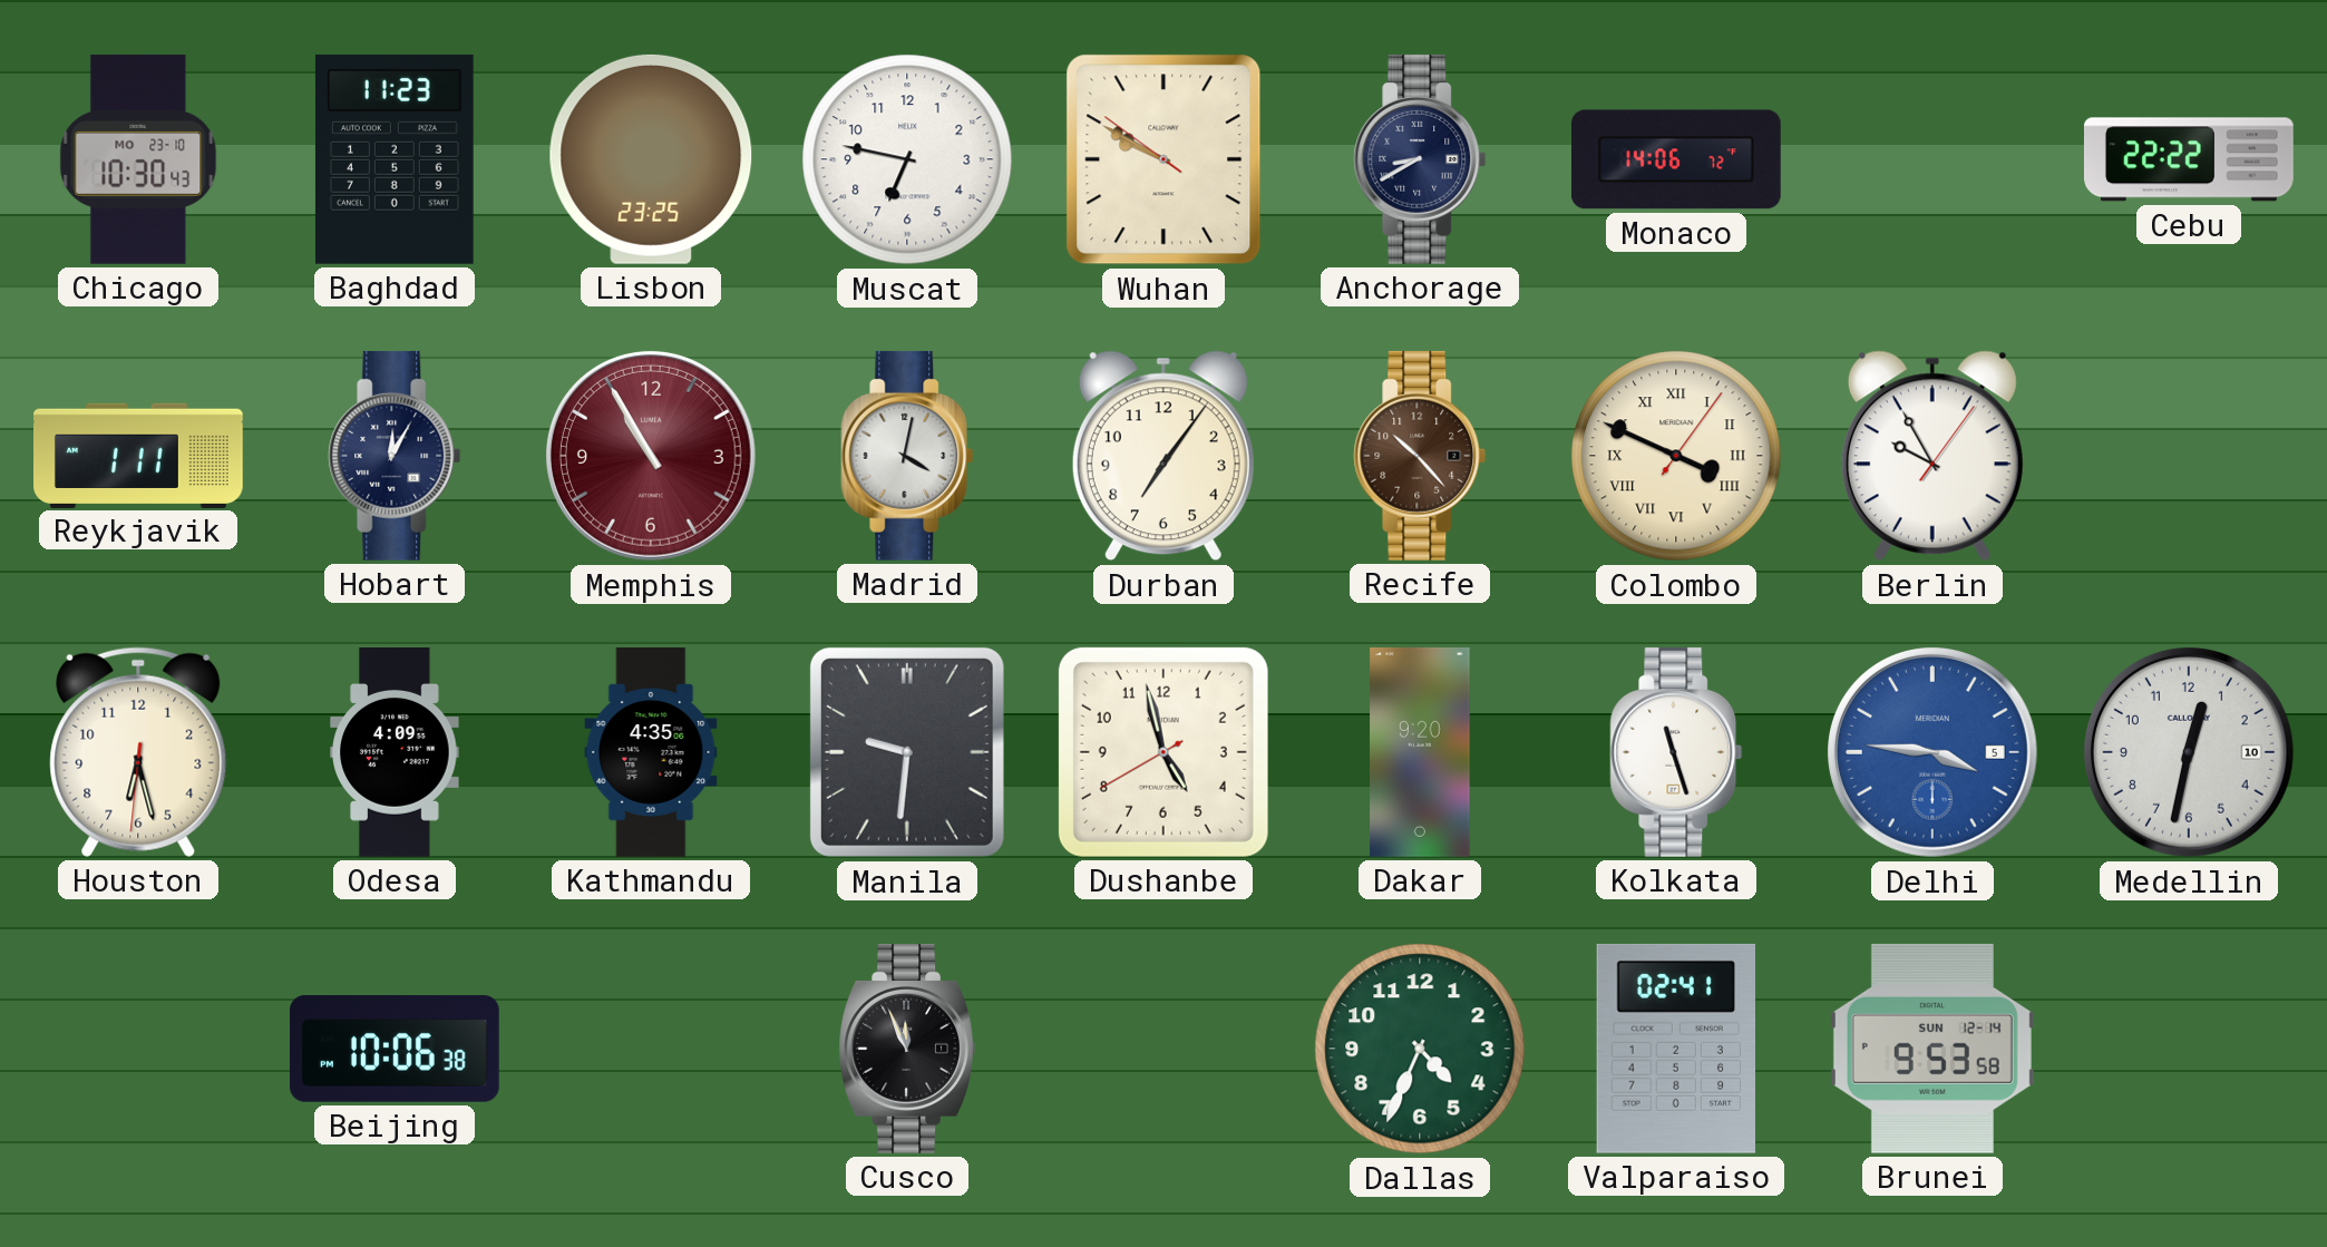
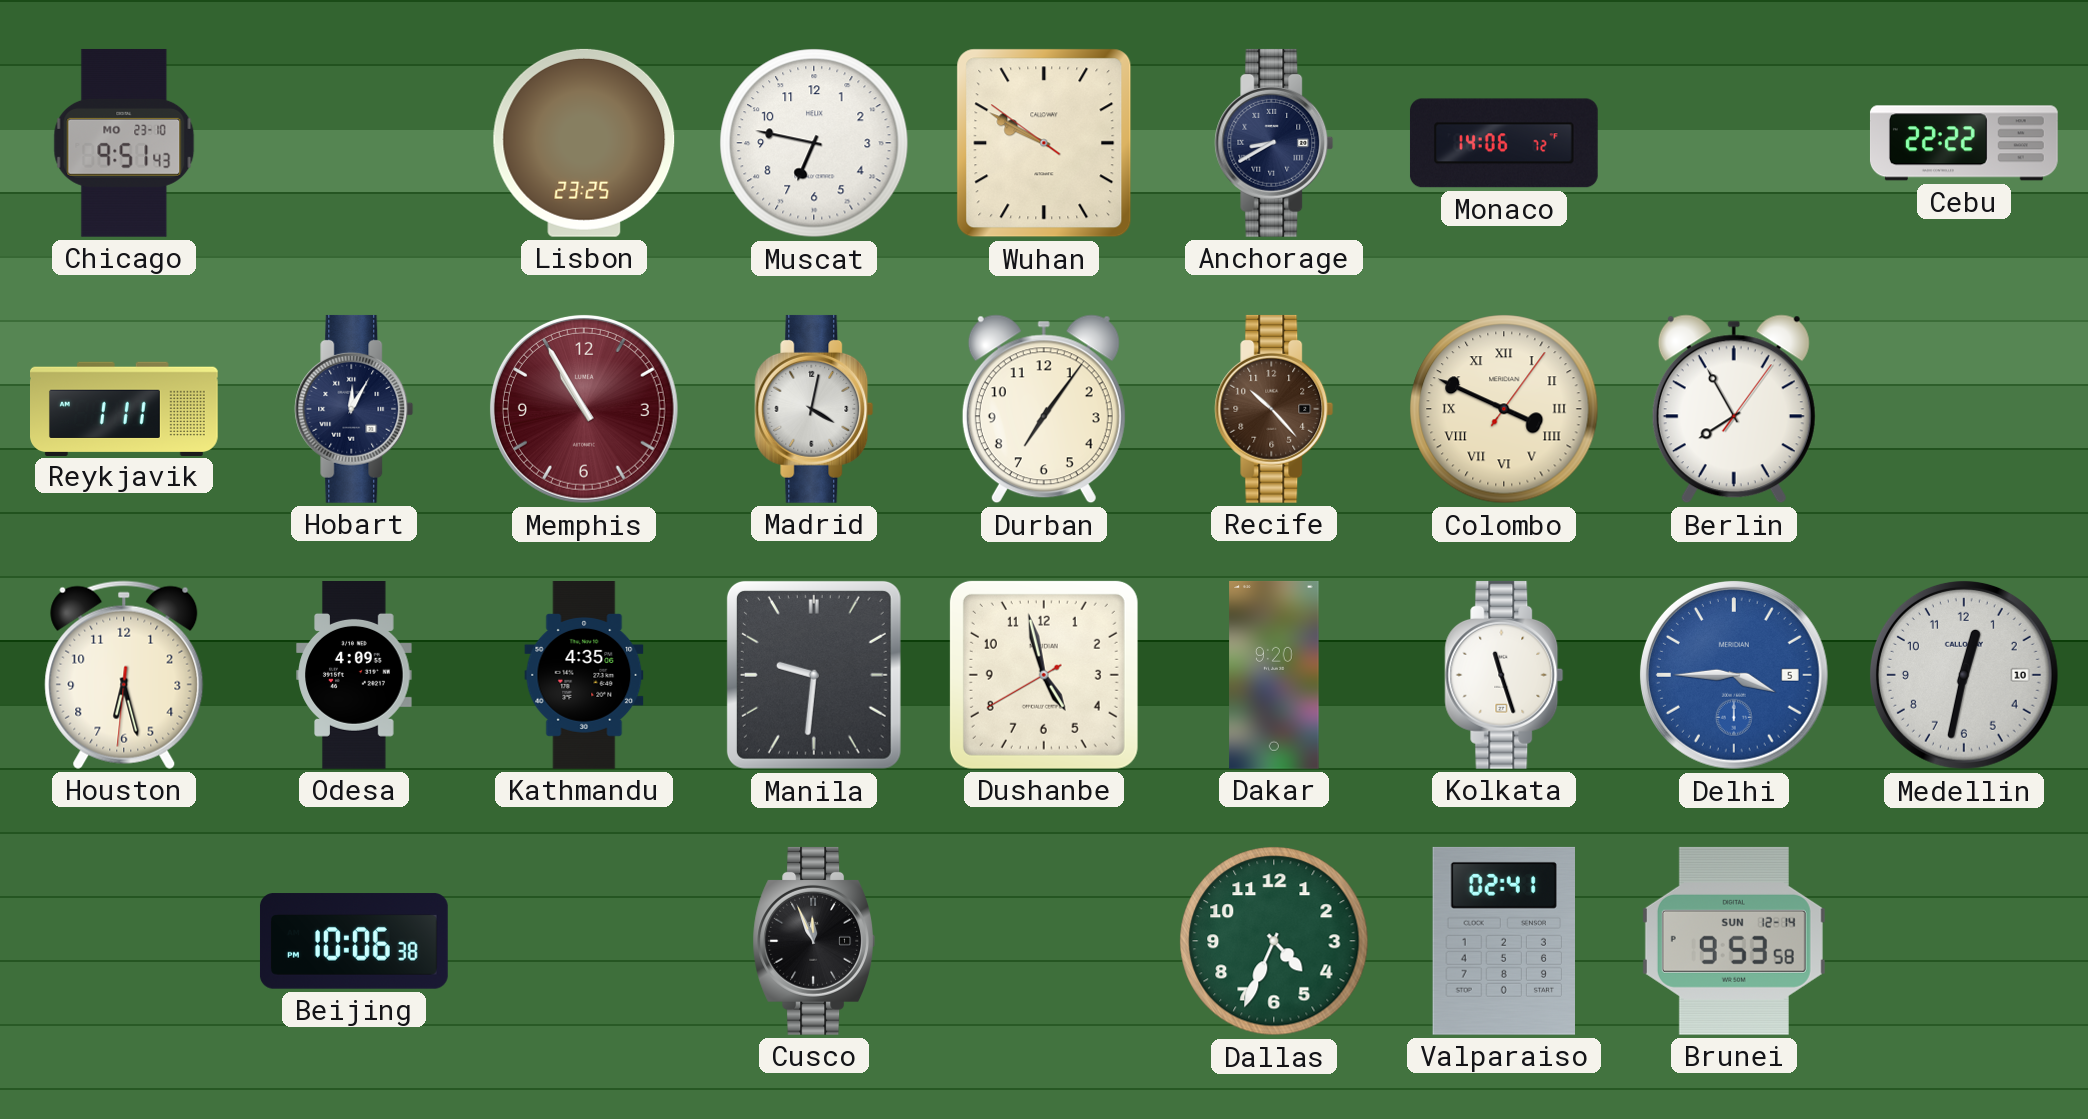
Chicago: 10:30 -> 9:51 (124, 143)
Baghdad: 11:23 -> none (395, 159)
Berlin: 9:55 -> 7:55 (1734, 409)
Delhi: 3:46 -> 3:45 (1734, 675)
